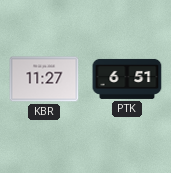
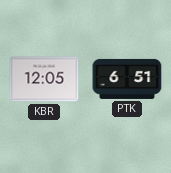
KBR: 11:27 -> 12:05 (44, 79)
